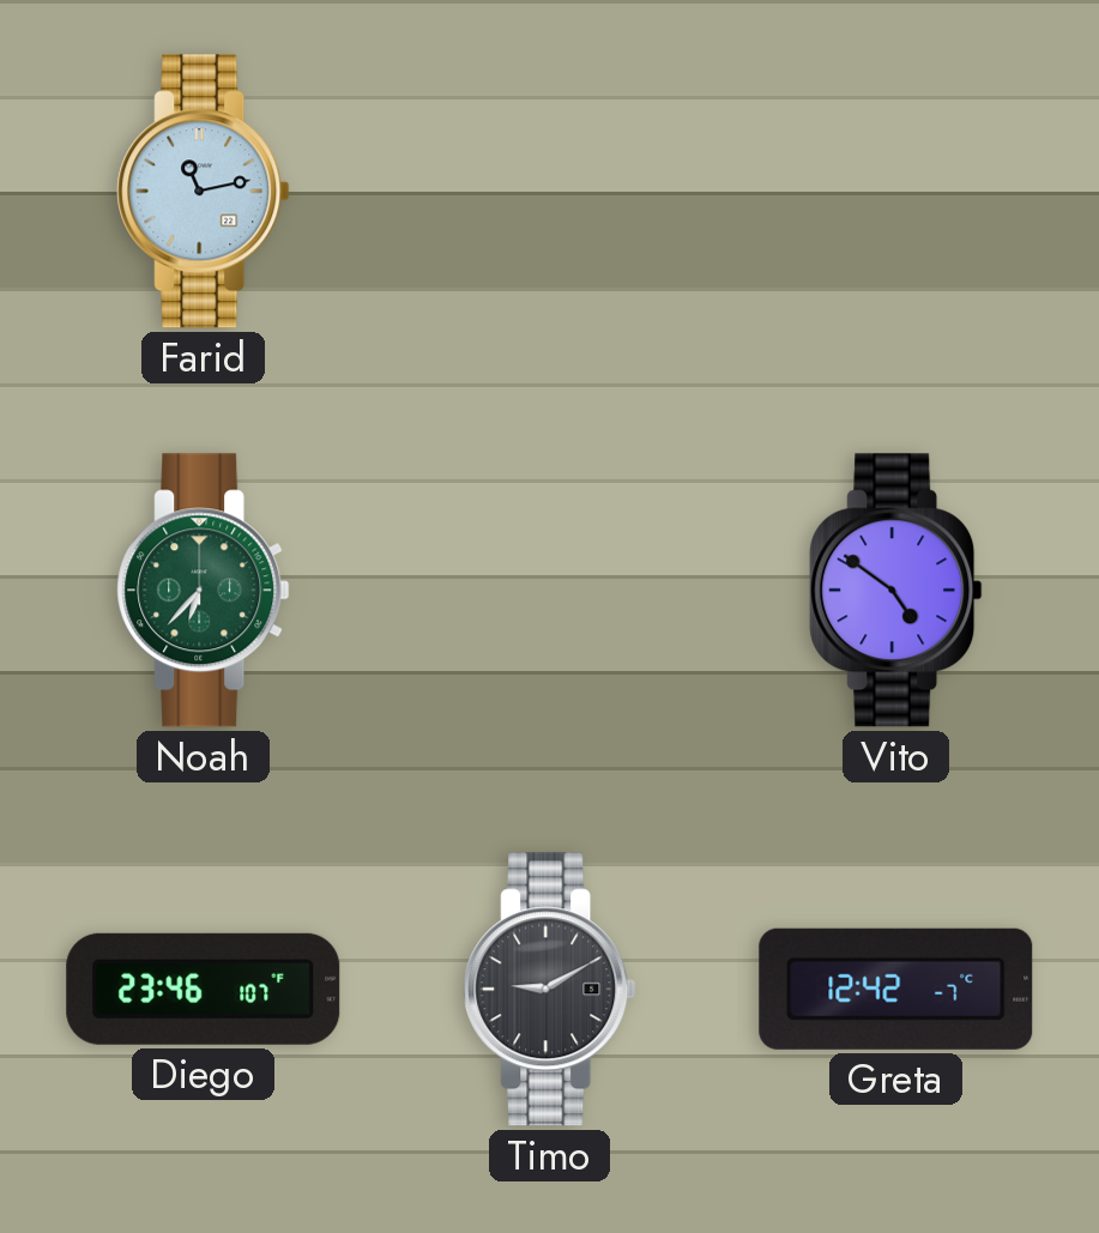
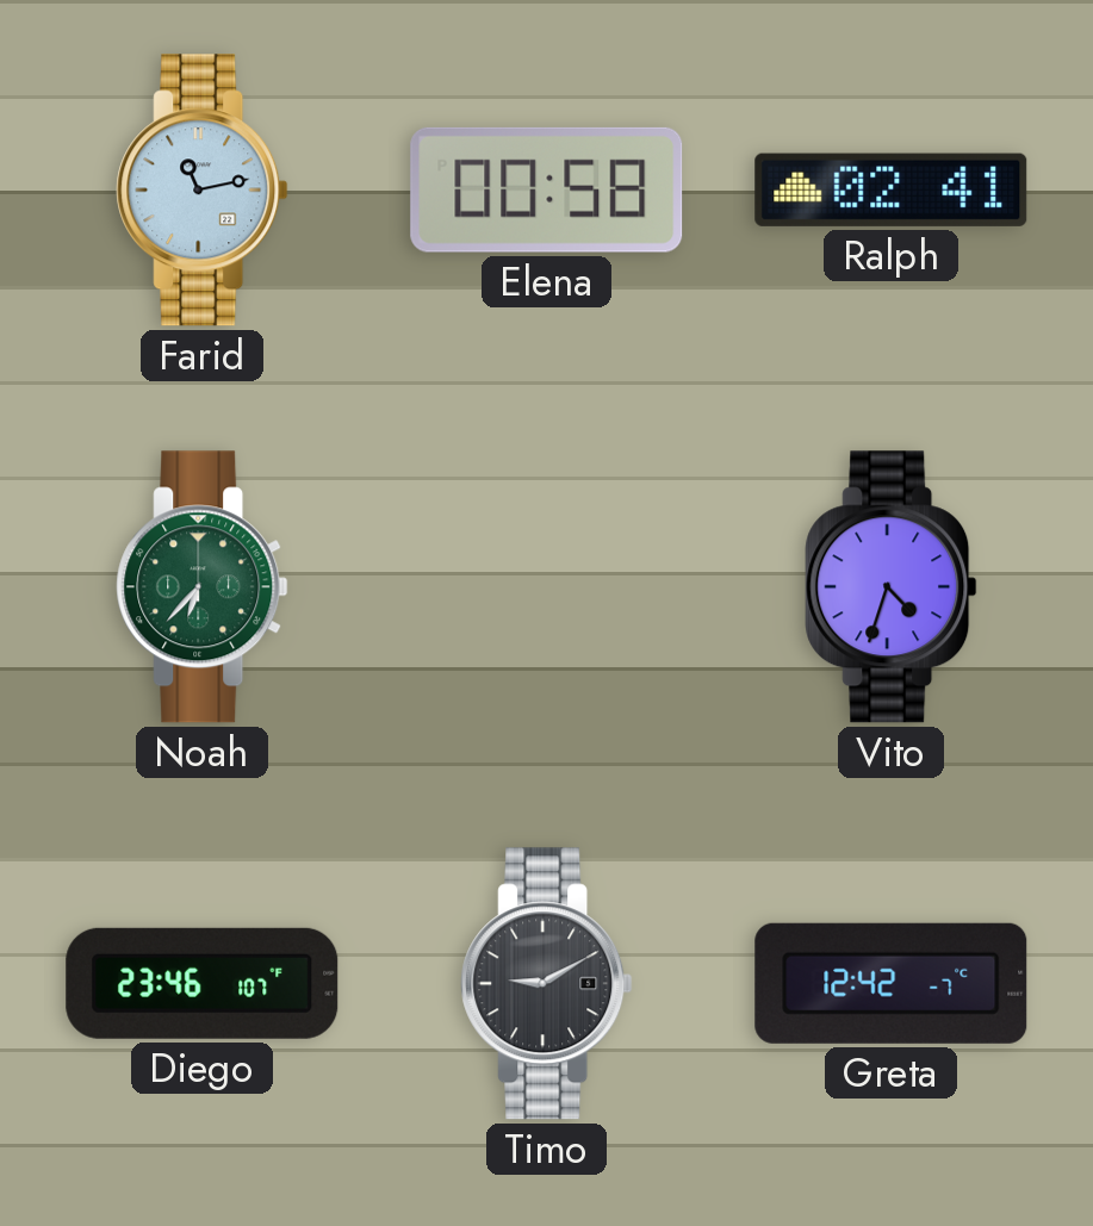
Elena: none -> 00:58 (547, 189)
Ralph: none -> 02:41 (892, 189)
Vito: 4:51 -> 4:33 (892, 587)
